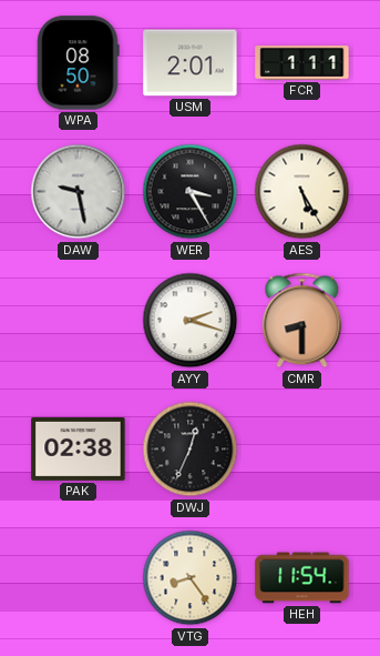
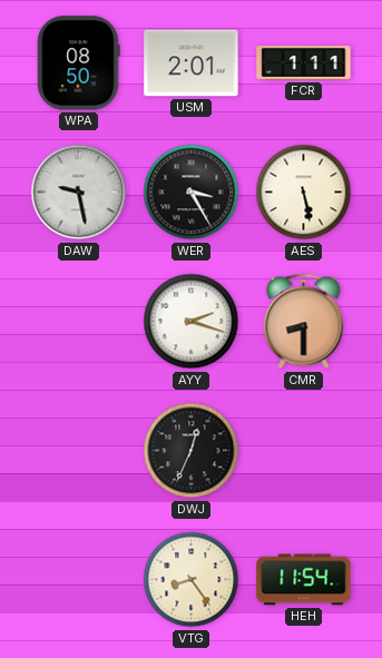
AES: 5:25 -> 5:28 (304, 193)
PAK: 02:38 -> none (79, 448)
